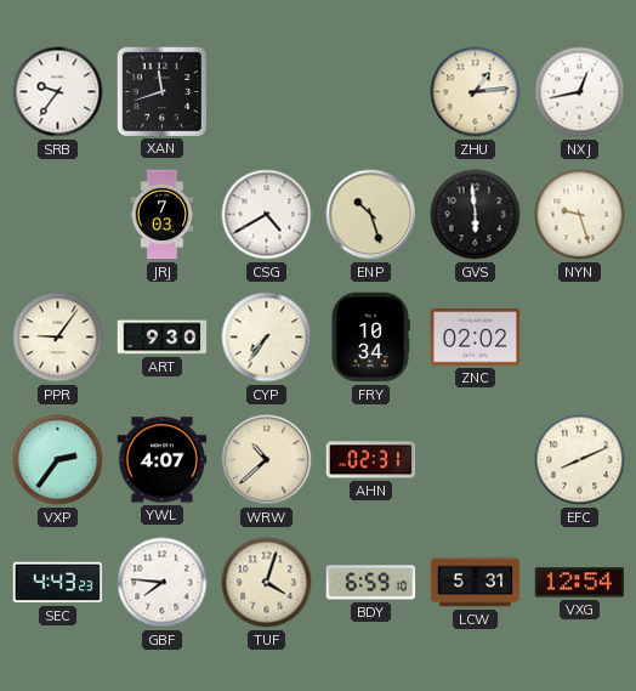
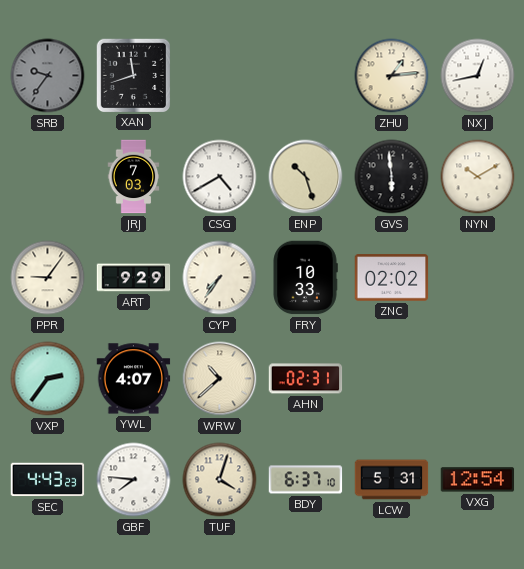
SRB dial: white -> grey (48, 76)
NYN: 9:27 -> 10:10 (478, 177)
ART: 9:30 -> 9:29 (134, 278)
FRY: 10:34 -> 10:33 (305, 278)
EFC: 8:11 -> none (580, 460)
BDY: 6:59 -> 6:37 (306, 480)
